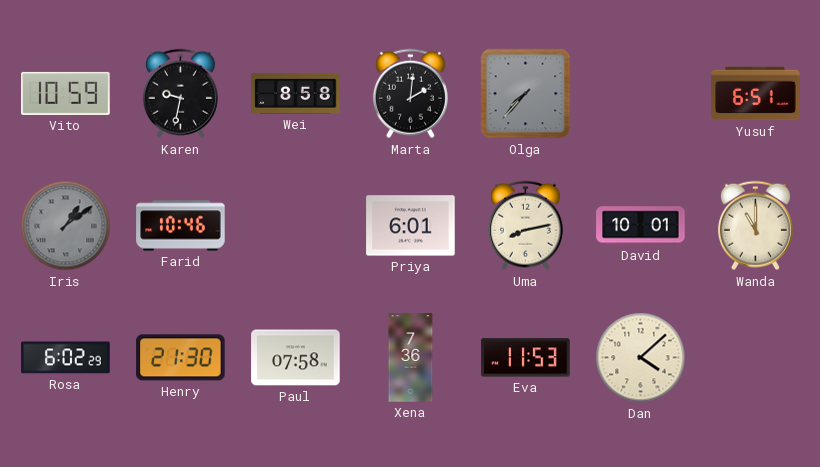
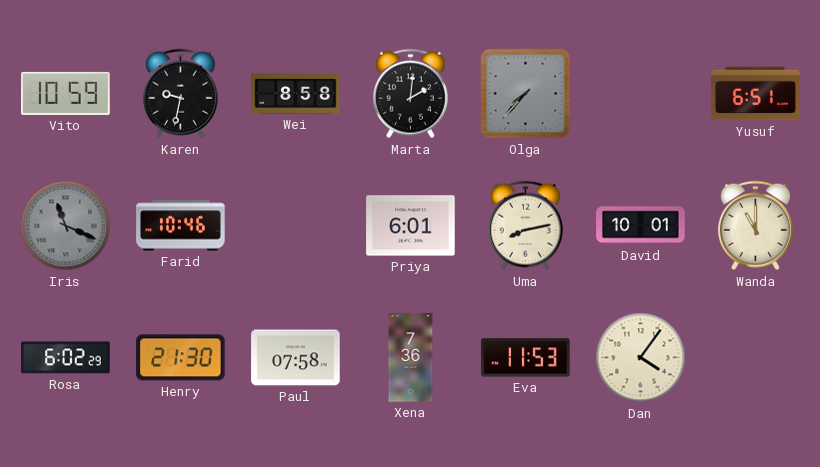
Iris: 1:09 -> 11:19 (66, 226)
Dan: 4:08 -> 4:06 (641, 358)
